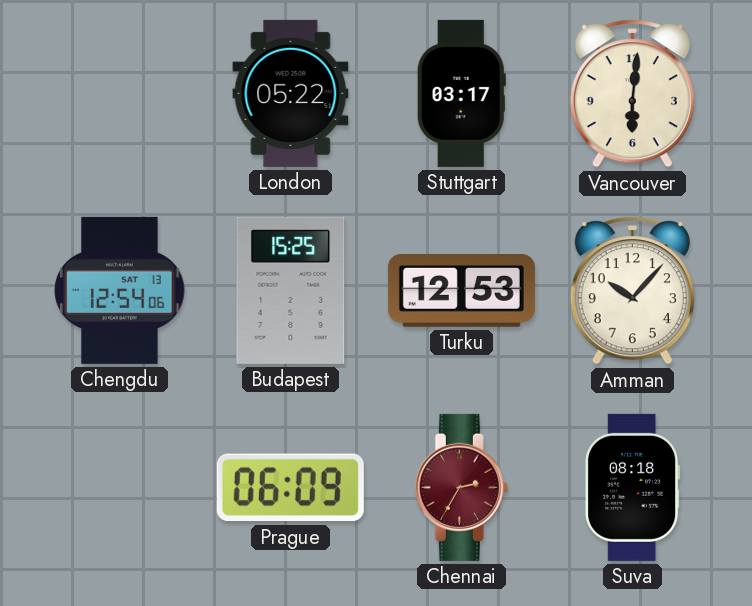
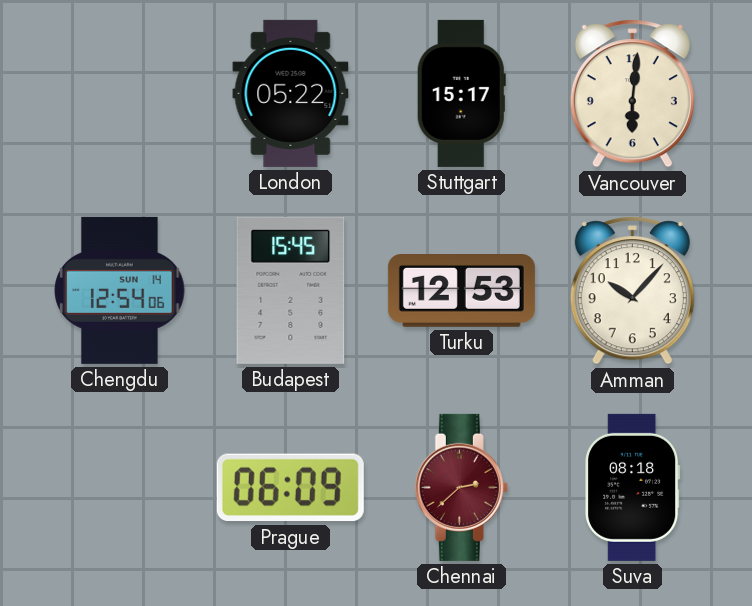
Stuttgart: 03:17 -> 15:17 (461, 93)
Chengdu date: SAT 13 -> SUN 14 (120, 290)
Budapest: 15:25 -> 15:45 (291, 290)
Chennai: 2:35 -> 2:38 (461, 487)
